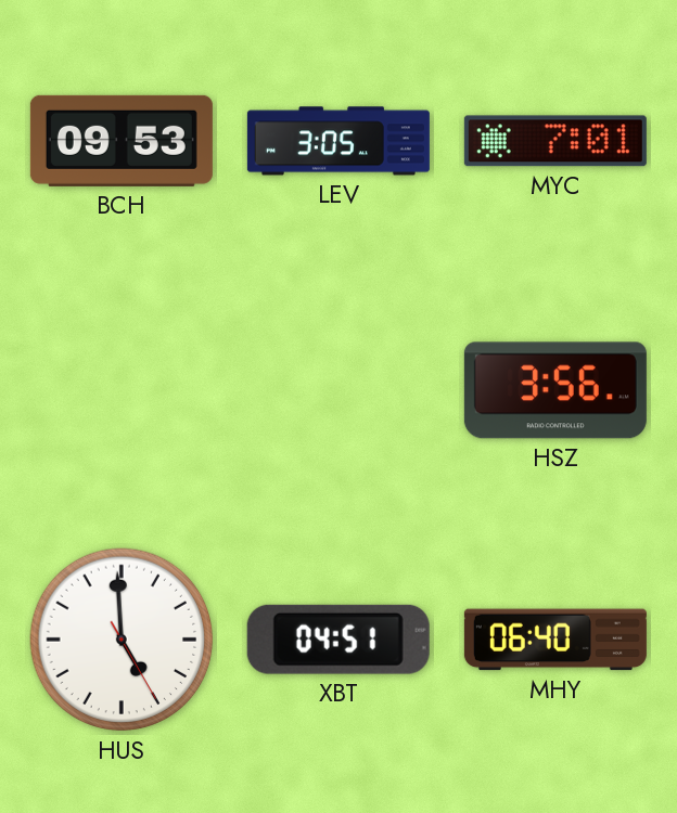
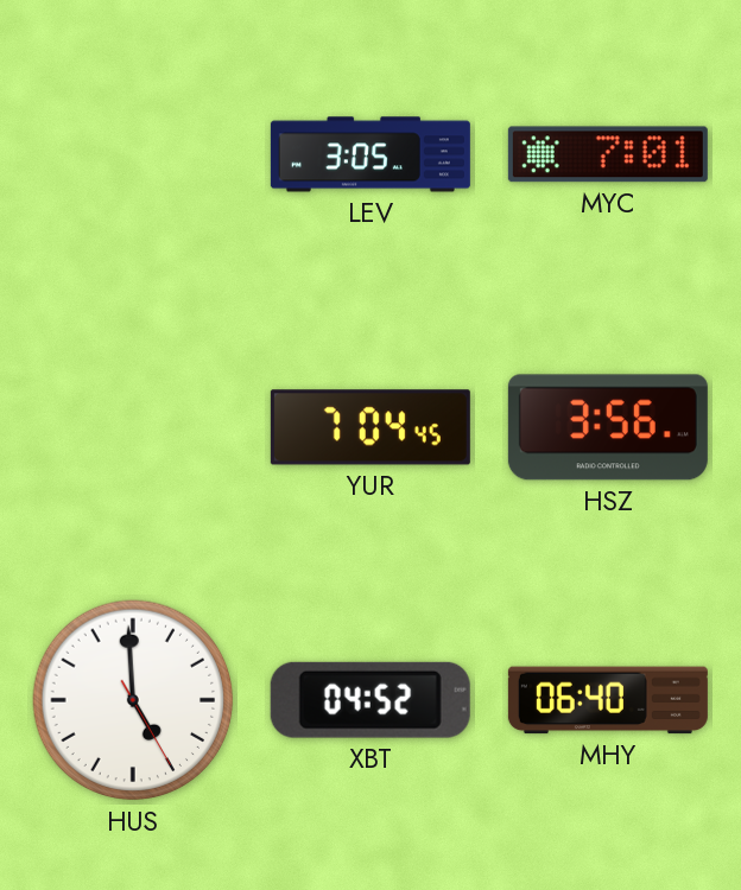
BCH: 09:53 -> none (122, 141)
YUR: none -> 7:04 (370, 427)
XBT: 04:51 -> 04:52 (370, 700)
